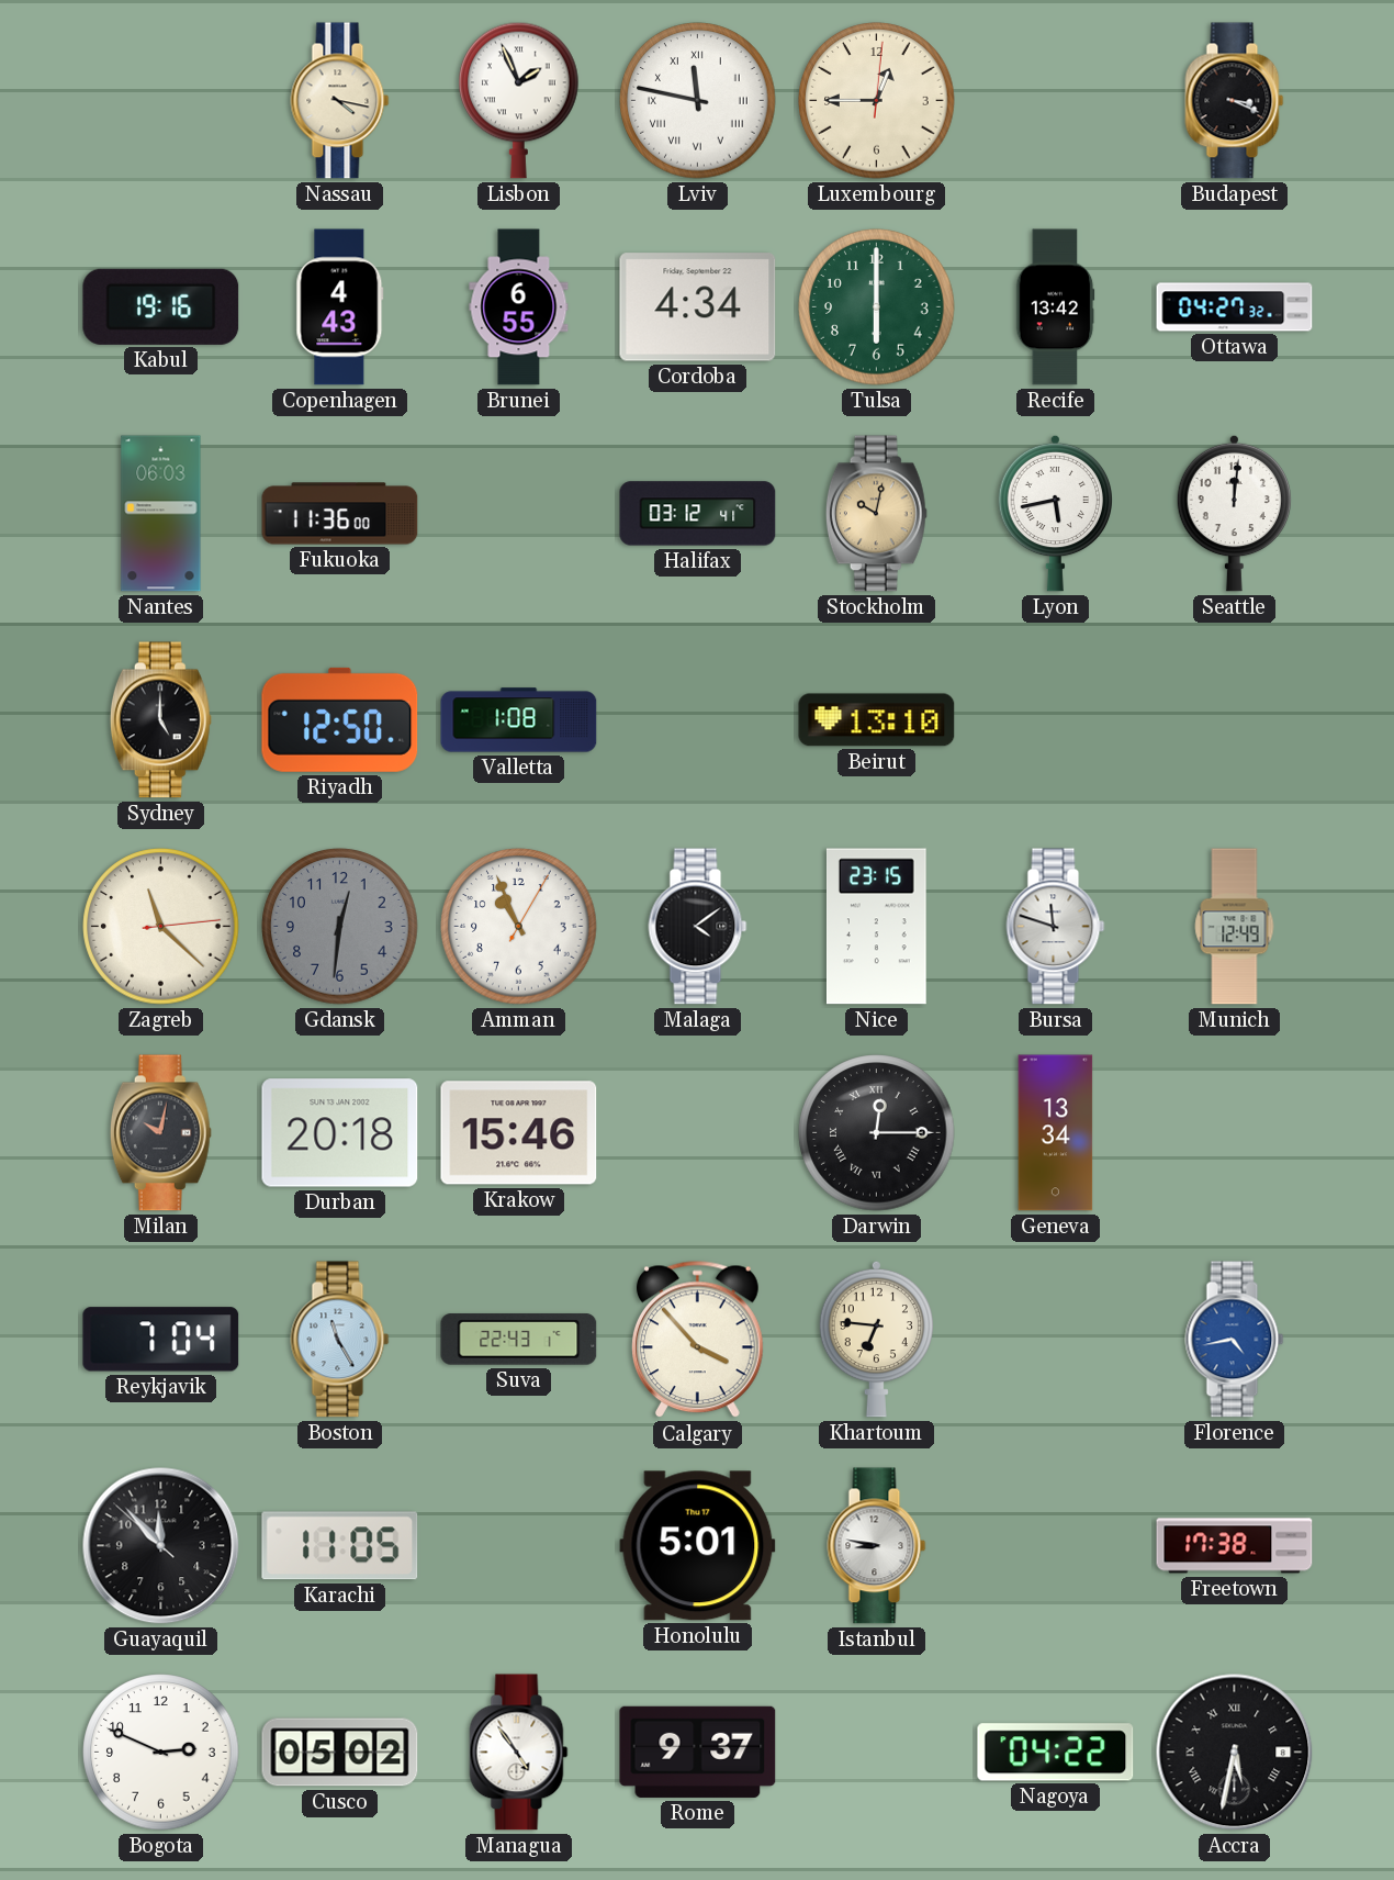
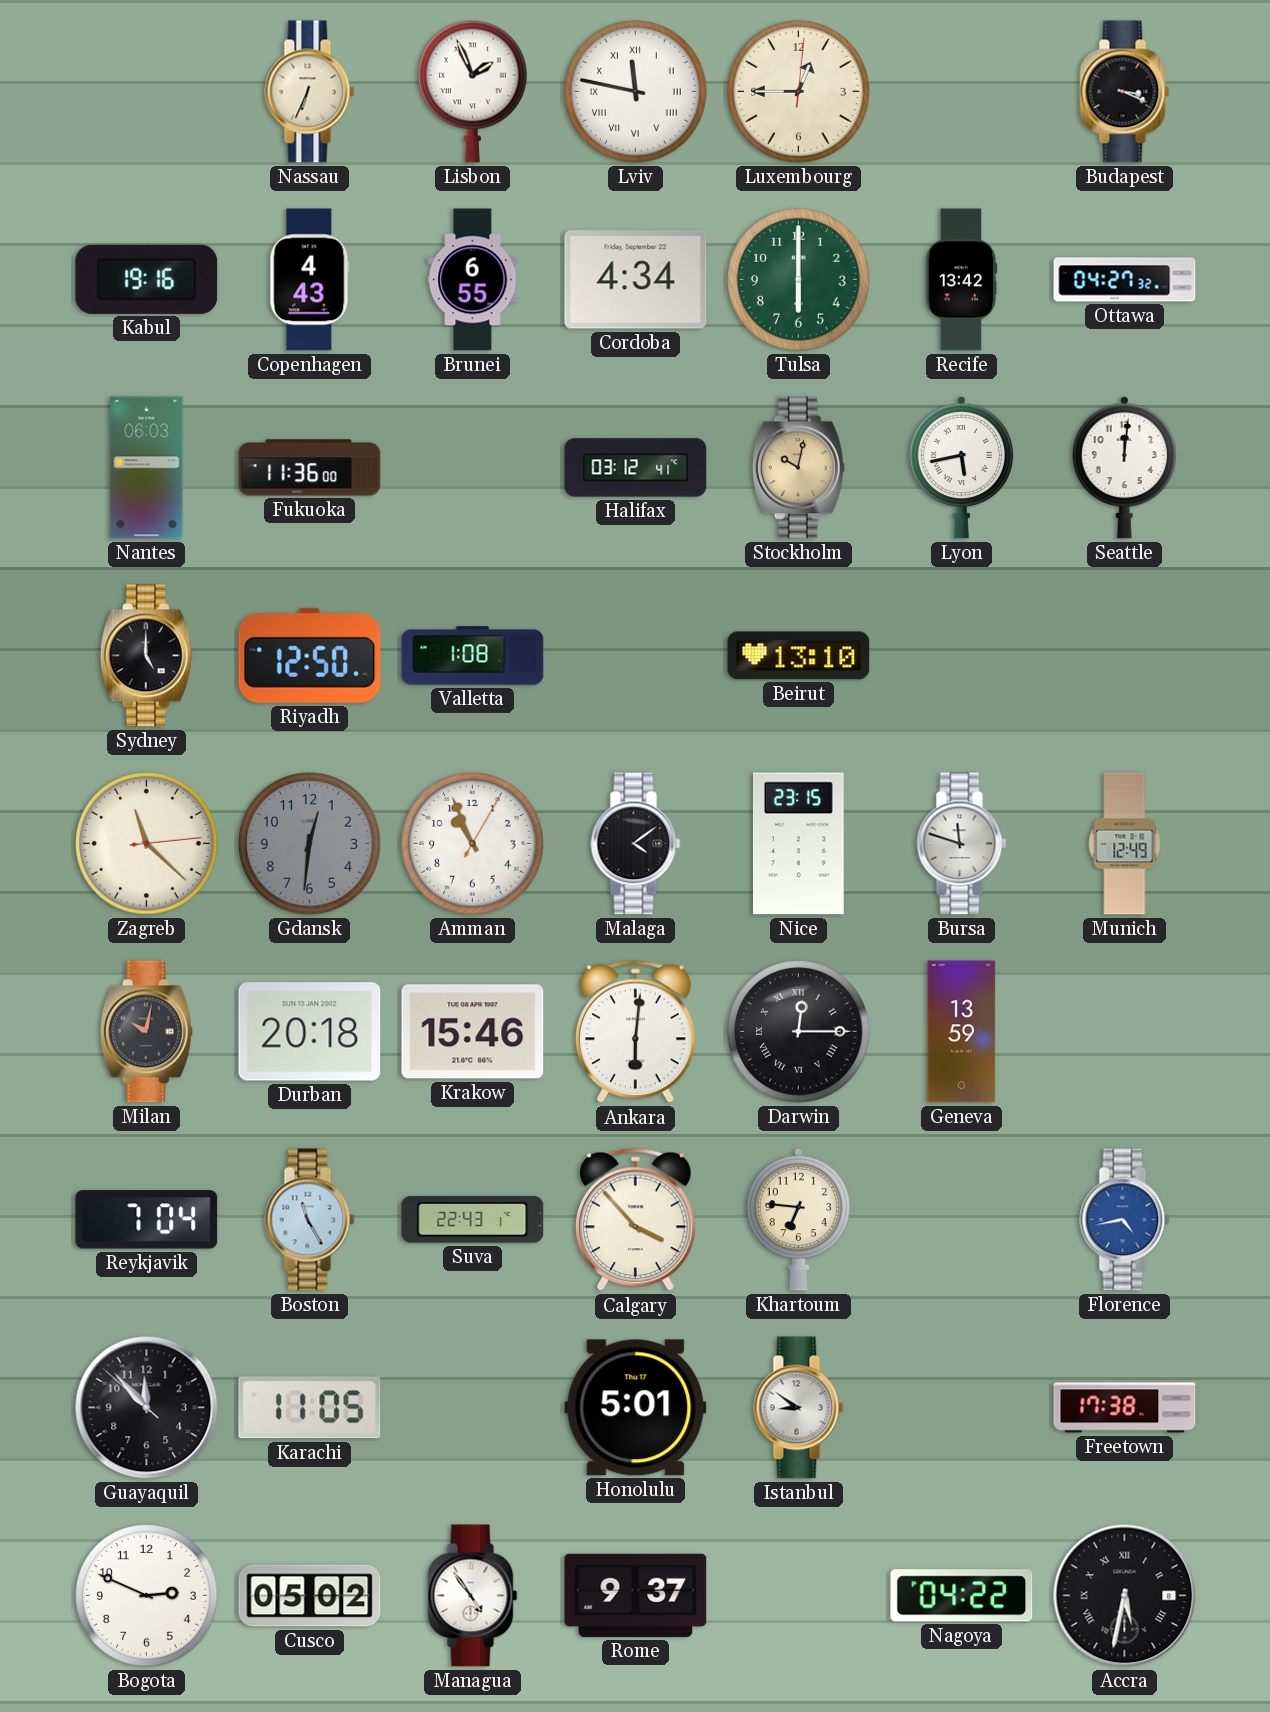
Nassau: 4:17 -> 6:34 (310, 92)
Ankara: none -> 6:01 (636, 1032)
Geneva: 13:34 -> 13:59 (962, 1032)
Istanbul: 8:47 -> 8:51 (799, 1408)
